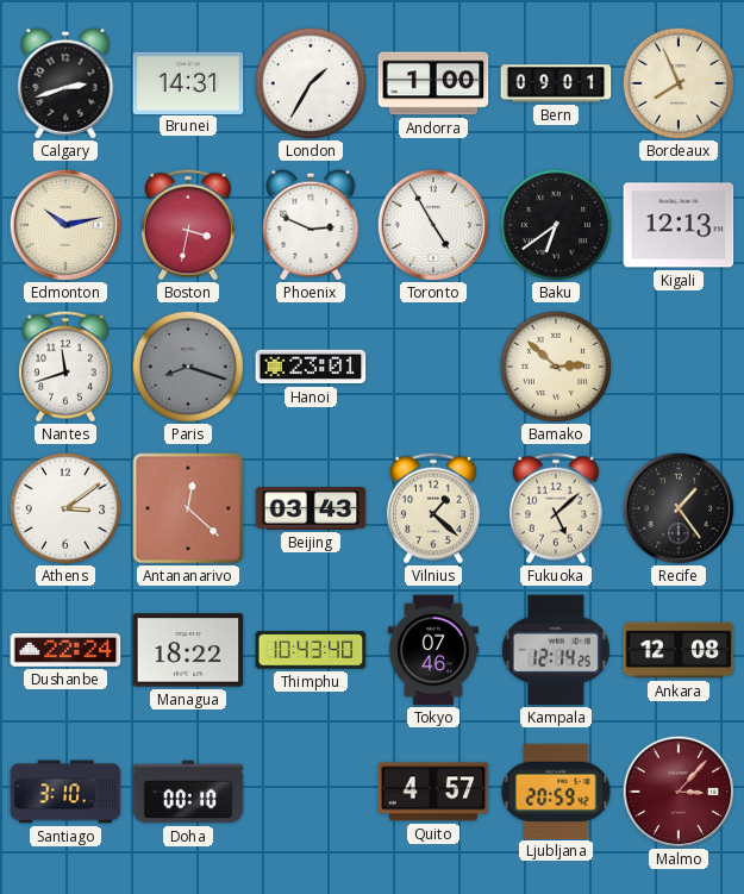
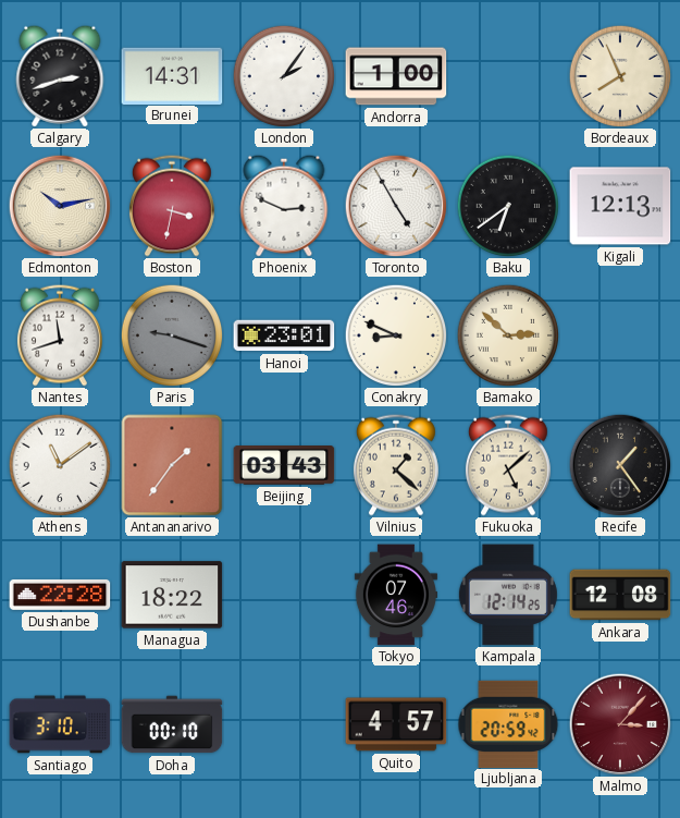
London: 1:35 -> 2:06 (284, 76)
Bern: 09:01 -> none (556, 83)
Paris: 8:18 -> 9:18 (172, 335)
Conakry: none -> 8:49 (396, 335)
Athens: 3:09 -> 11:09 (60, 465)
Antananarivo: 12:22 -> 1:36 (172, 465)
Dushanbe: 22:24 -> 22:28 (60, 595)
Thimphu: 10:43 -> none (311, 650)
